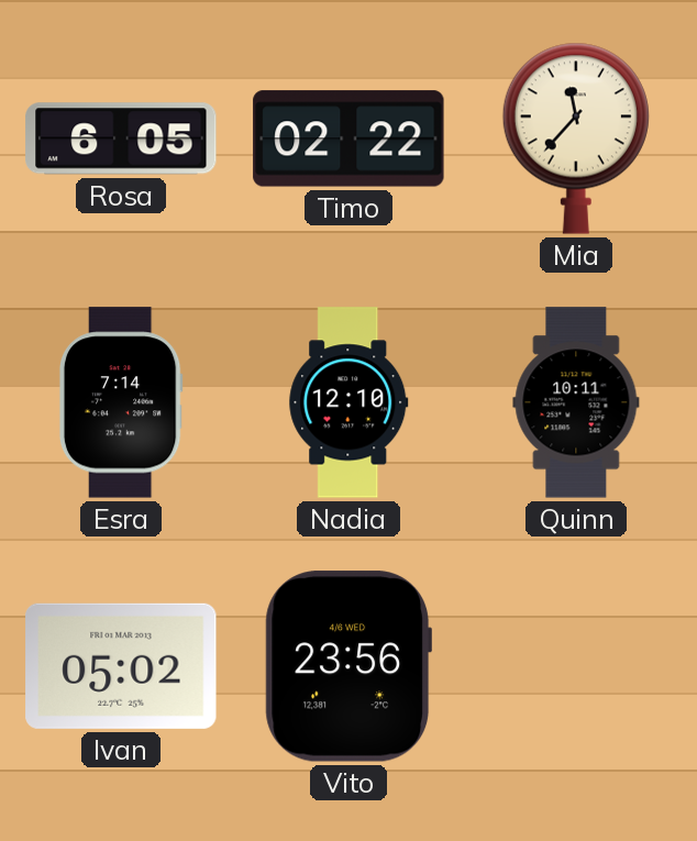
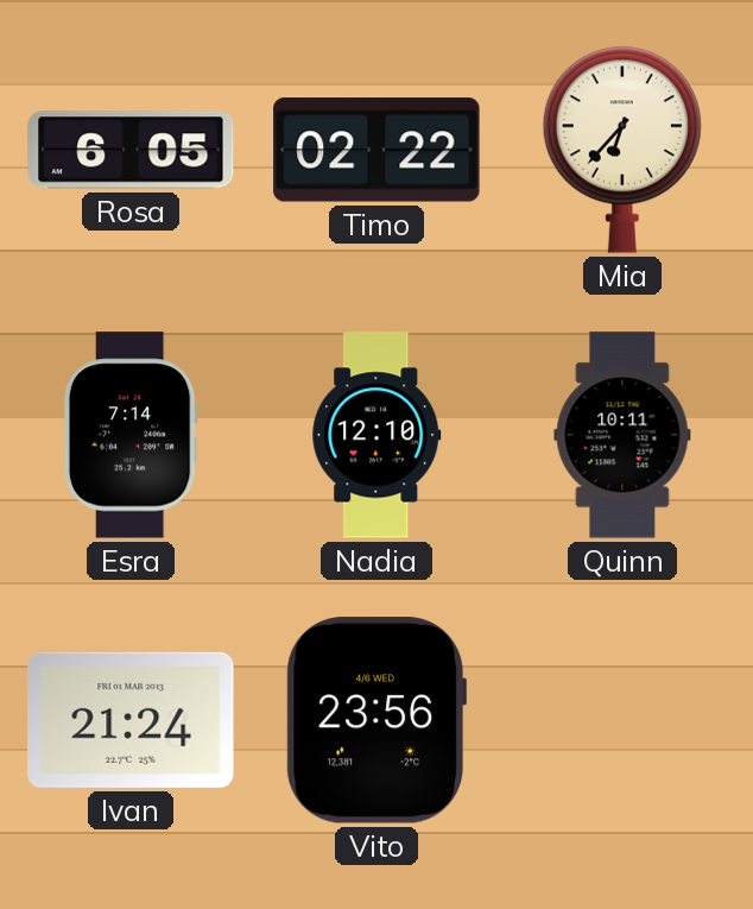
Mia: 11:37 -> 6:37 (622, 150)
Ivan: 05:02 -> 21:24 (131, 720)
